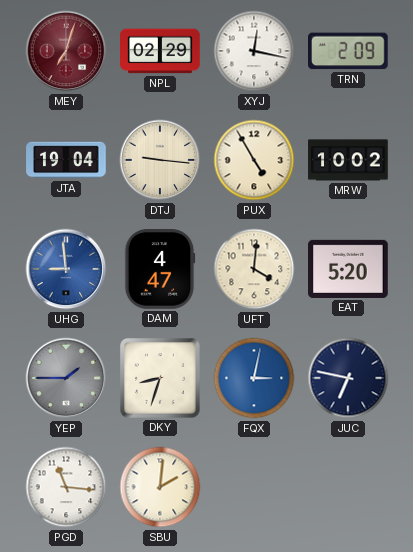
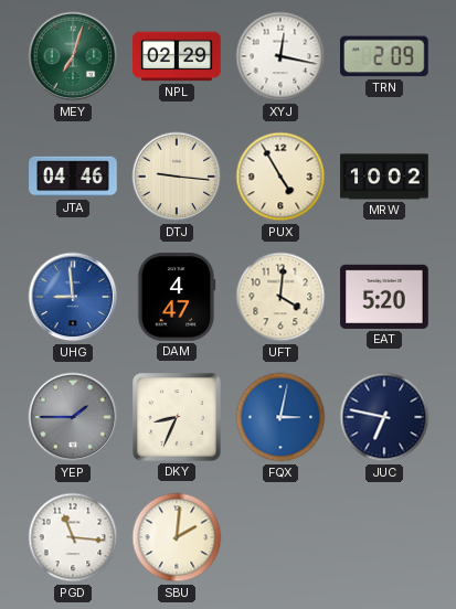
MEY dial: burgundy -> green (73, 56)
JTA: 19:04 -> 04:46 (73, 177)
DKY: 8:33 -> 8:34 (178, 418)
